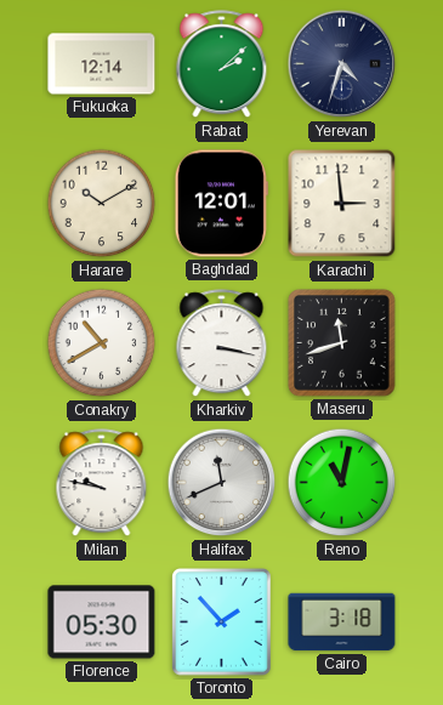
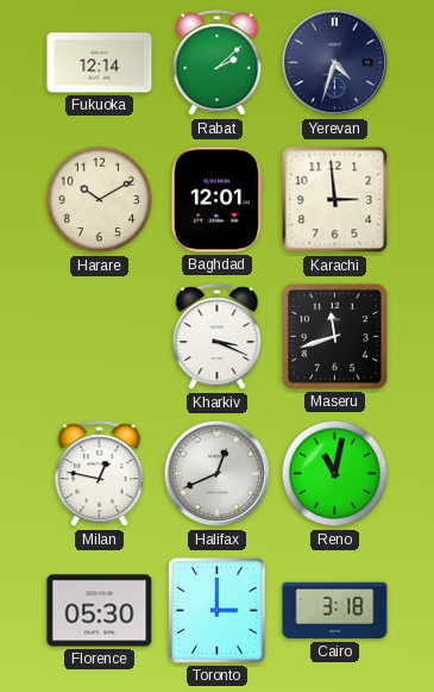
Conakry: 10:40 -> none (102, 343)
Kharkiv: 3:17 -> 3:19 (218, 337)
Milan: 9:47 -> 12:47 (100, 474)
Halifax: 11:41 -> 12:41 (218, 474)
Toronto: 1:53 -> 3:00 (218, 611)
